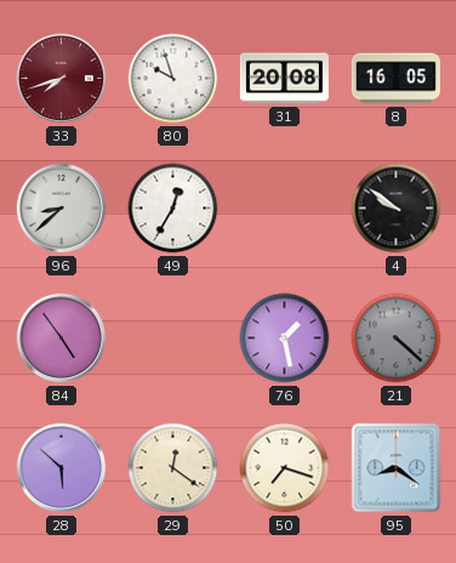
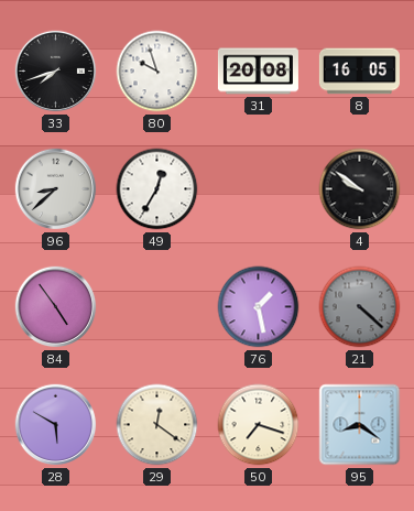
33 dial: burgundy -> black (56, 72)
28: 5:52 -> 5:50 (56, 425)
